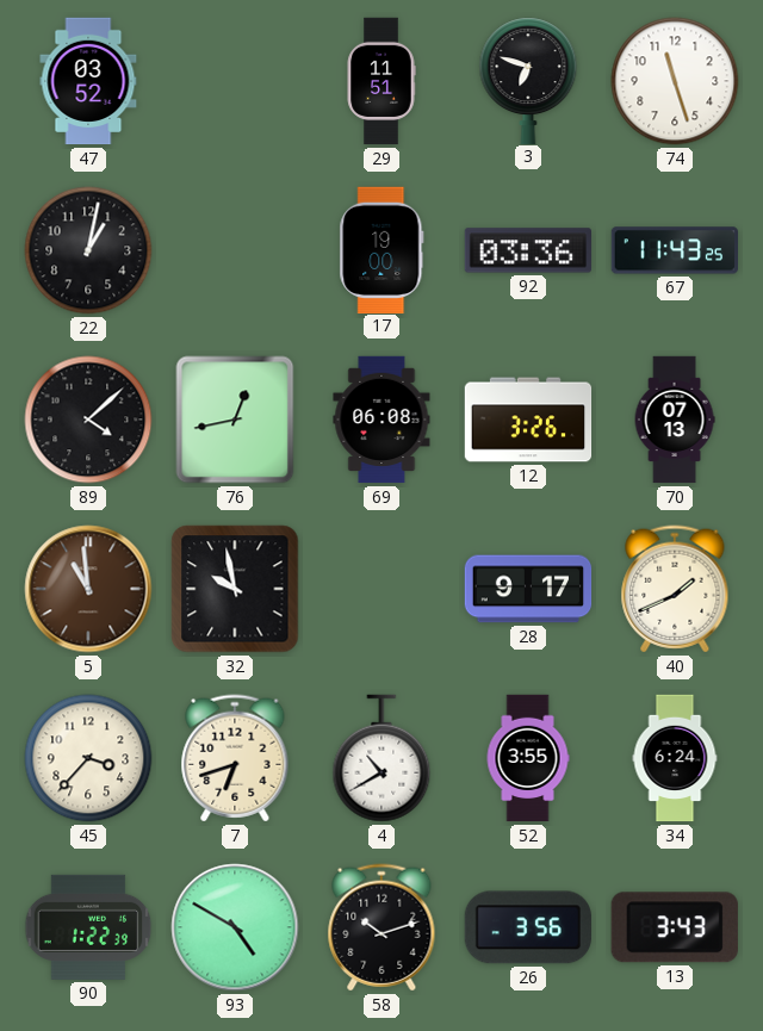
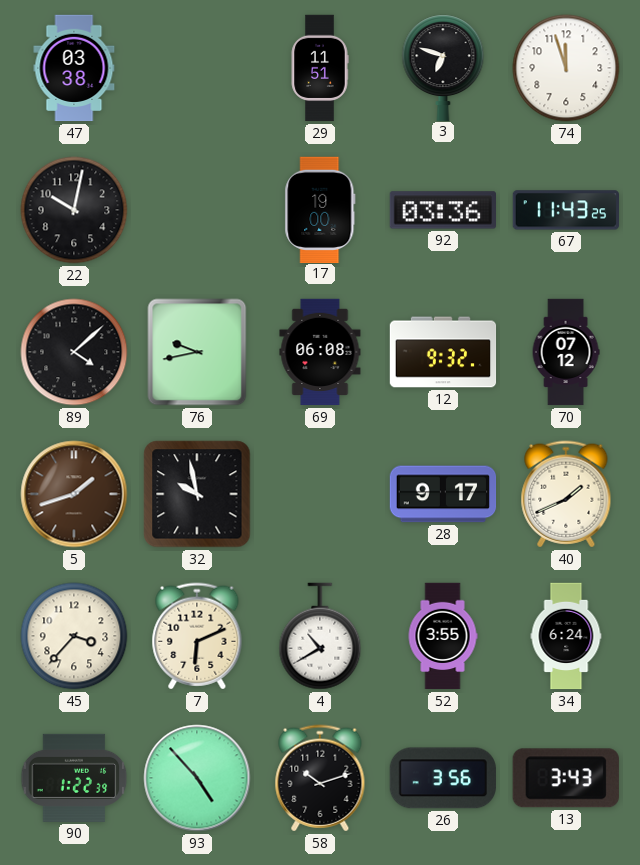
47: 03:52 -> 03:38 (74, 68)
74: 11:27 -> 11:57 (566, 68)
22: 1:02 -> 10:02 (74, 210)
76: 12:43 -> 9:43 (197, 352)
12: 3:26 -> 9:32 (443, 352)
70: 07:13 -> 07:12 (566, 352)
5: 10:59 -> 1:42 (74, 494)
7: 6:42 -> 6:11 (197, 636)
93: 4:50 -> 4:53 (197, 778)
